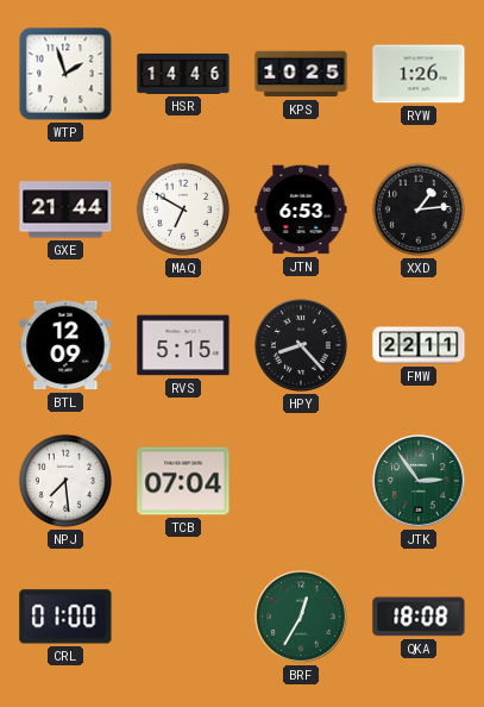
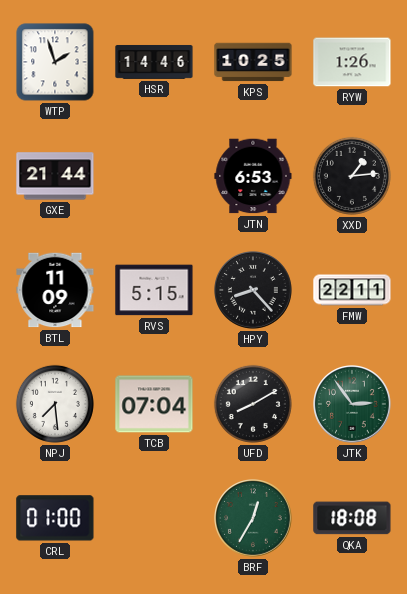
MAQ: 6:50 -> none (183, 209)
BTL: 12:09 -> 11:09 (55, 290)
UFD: none -> 8:10 (253, 404)
